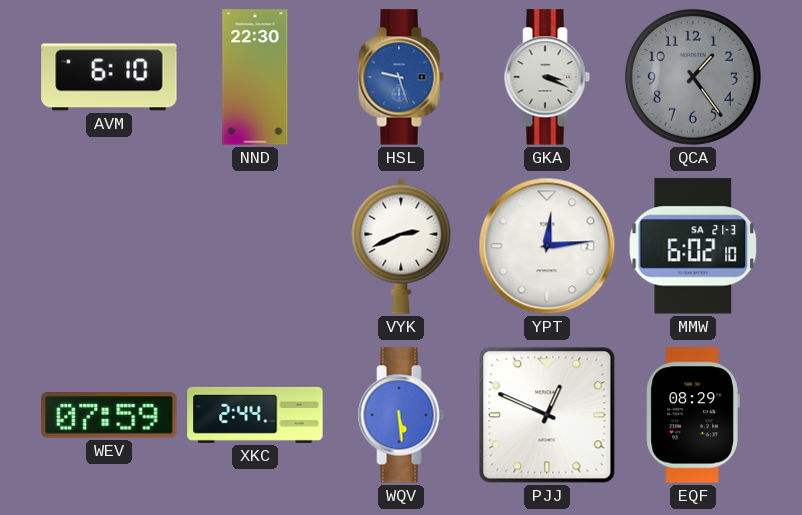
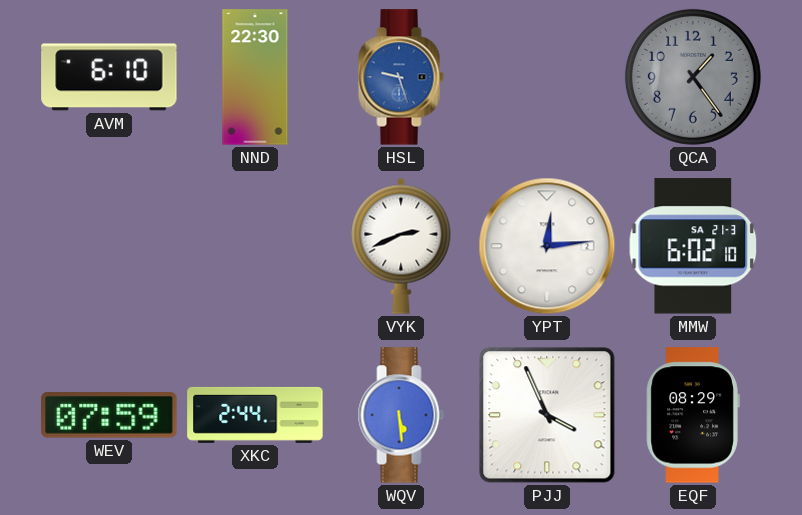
GKA: 3:19 -> none (547, 77)
PJJ: 12:49 -> 3:56 (547, 415)
